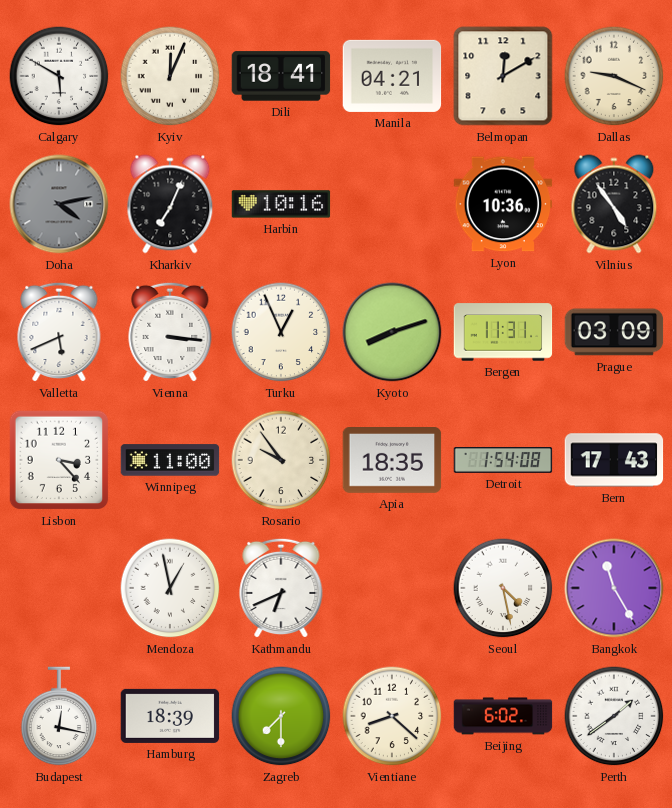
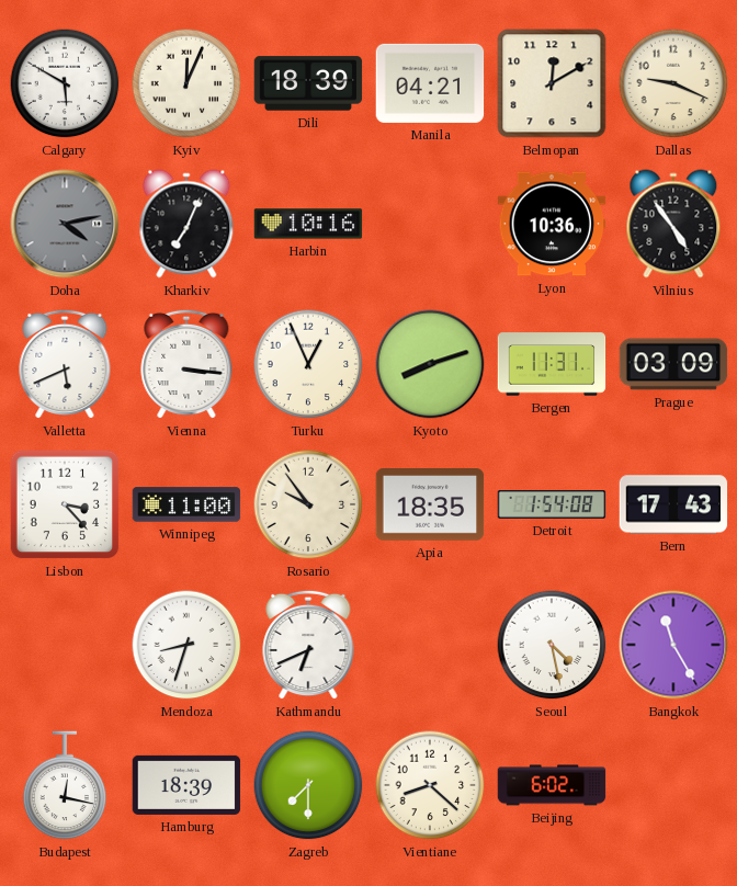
Dili: 18:41 -> 18:39 (308, 83)
Mendoza: 12:58 -> 8:33 (186, 645)
Perth: 1:39 -> none (614, 716)
